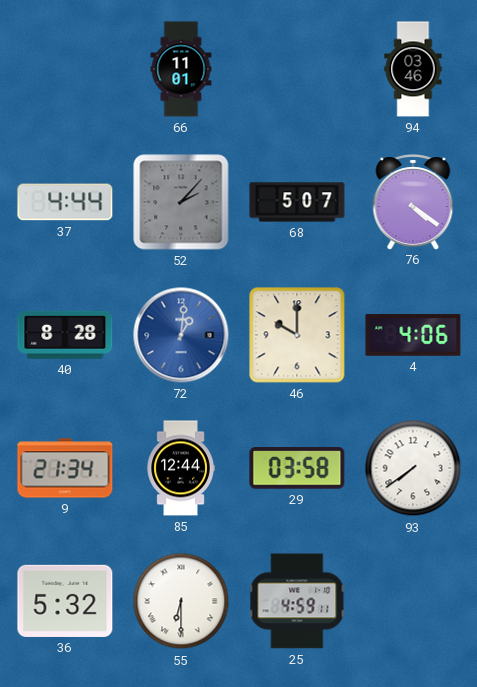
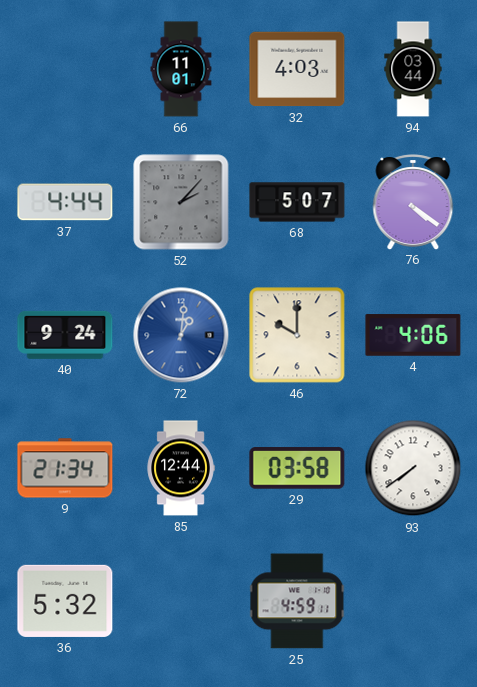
32: none -> 4:03 (297, 69)
94: 03:46 -> 03:44 (413, 69)
40: 8:28 -> 9:24 (65, 335)
55: 6:30 -> none (181, 601)
